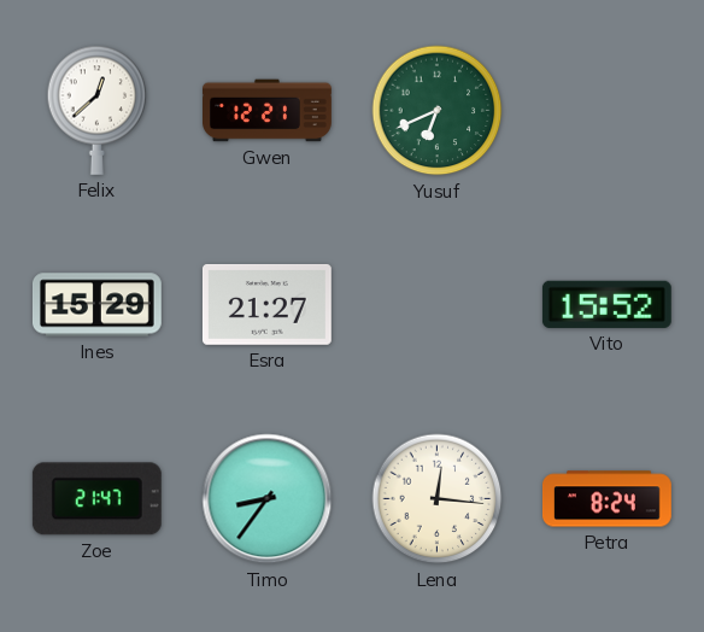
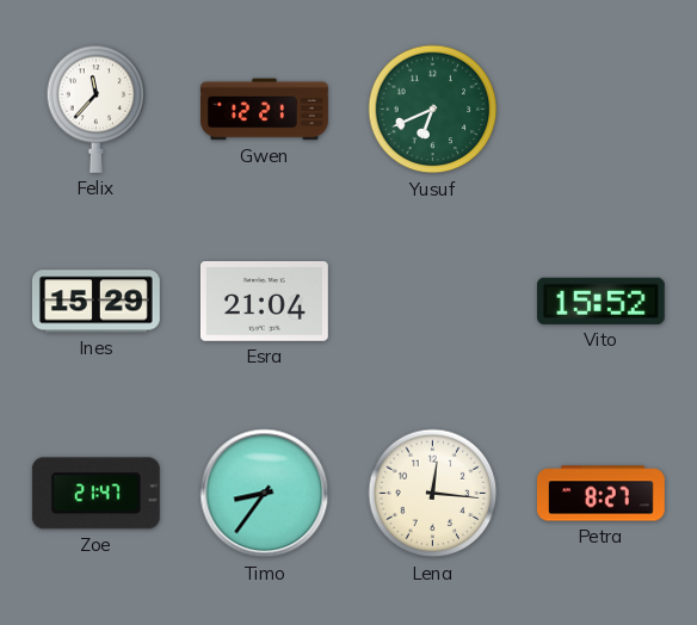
Felix: 12:38 -> 11:37 (97, 109)
Esra: 21:27 -> 21:04 (264, 301)
Petra: 8:24 -> 8:27 (600, 494)
